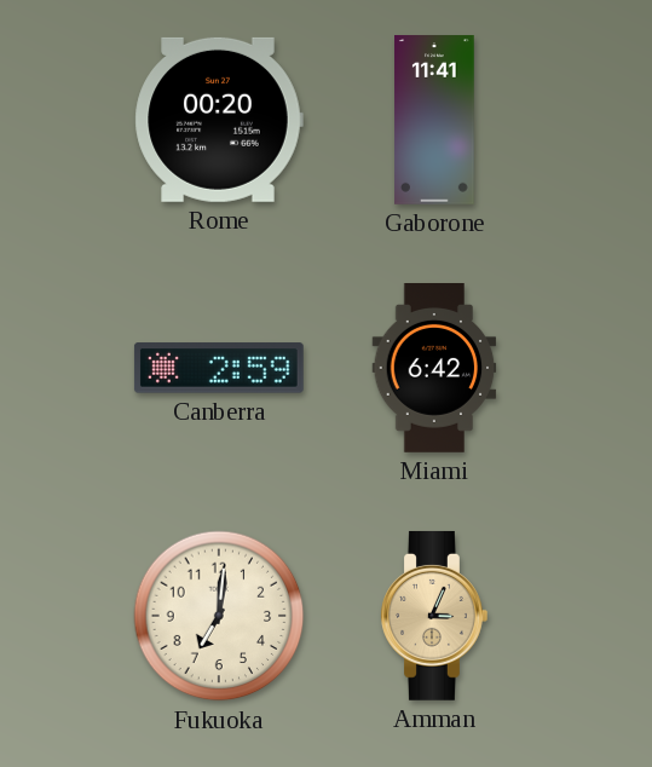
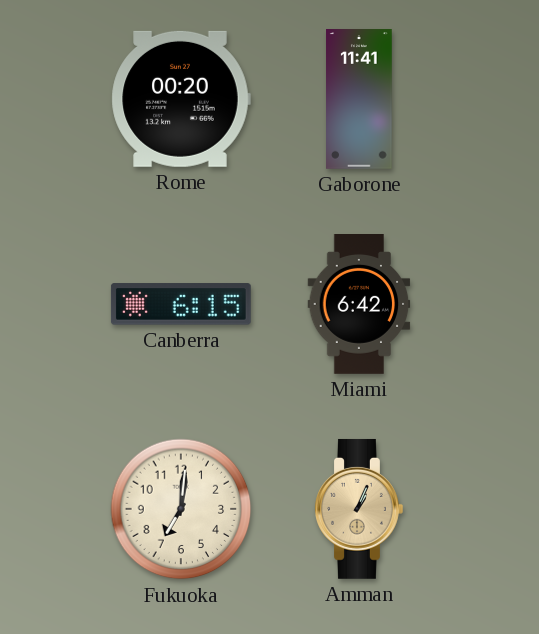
Canberra: 2:59 -> 6:15 (181, 304)
Amman: 3:04 -> 1:04 (359, 509)
